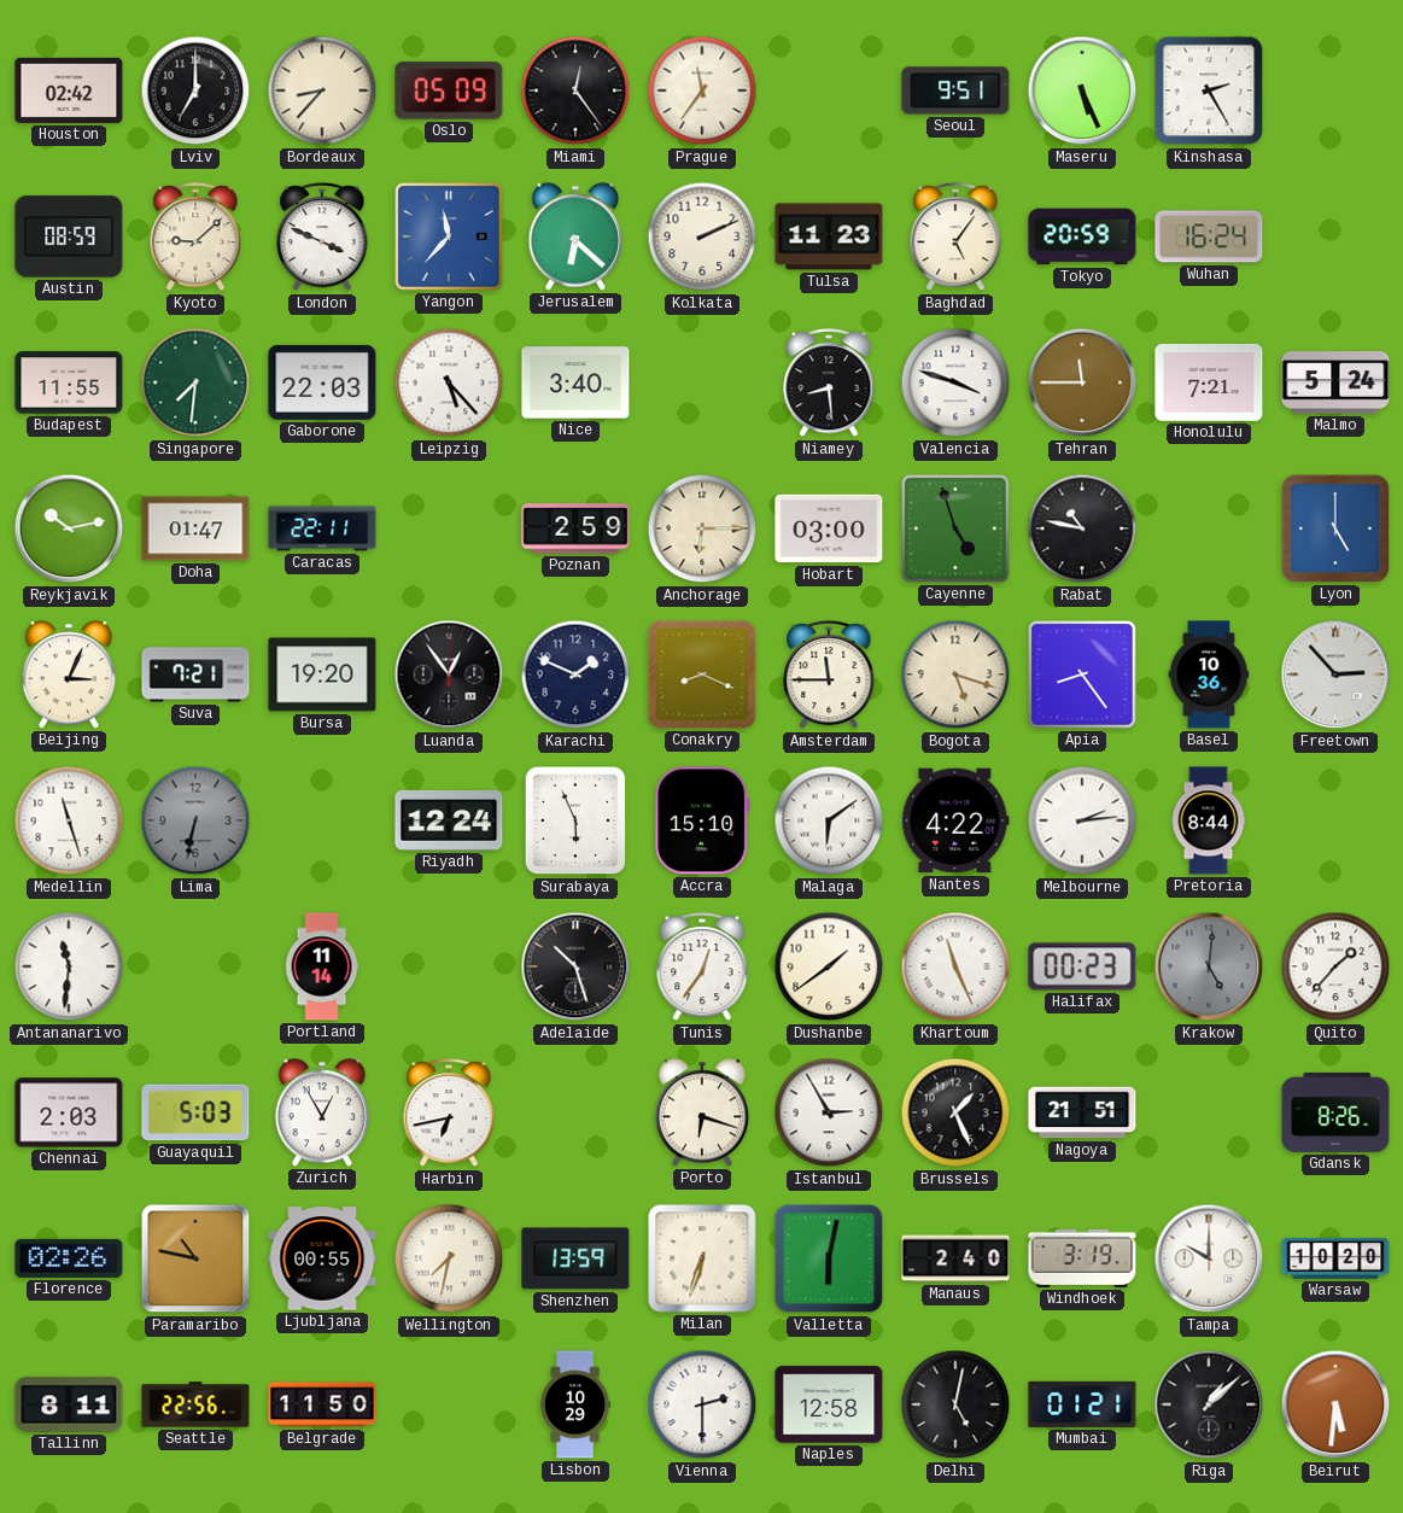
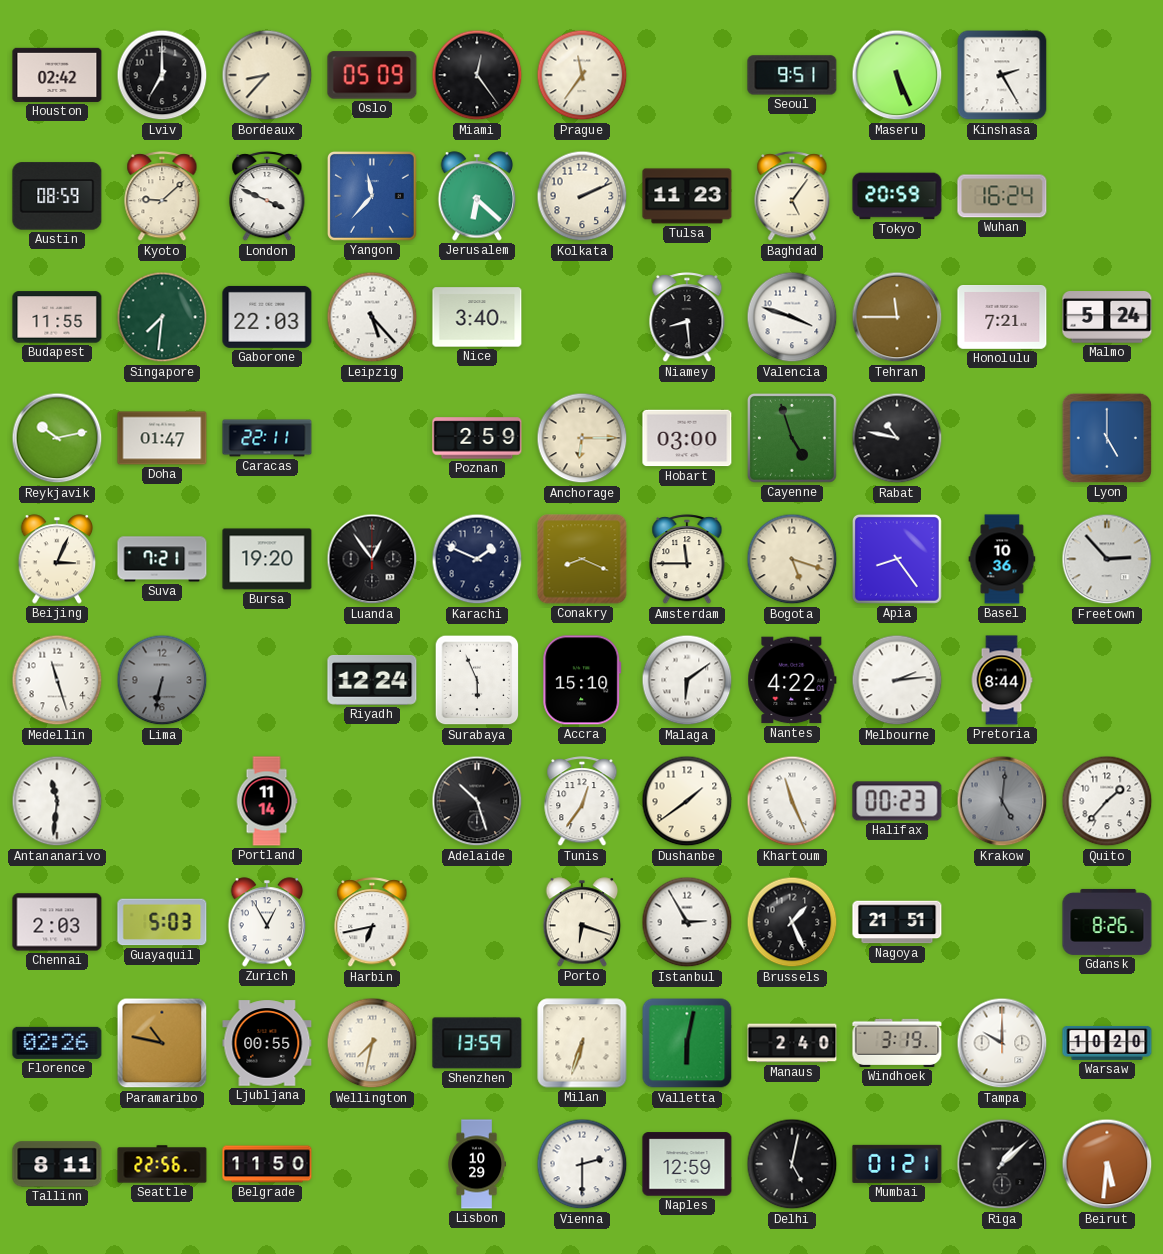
Naples: 12:58 -> 12:59 (687, 1164)
